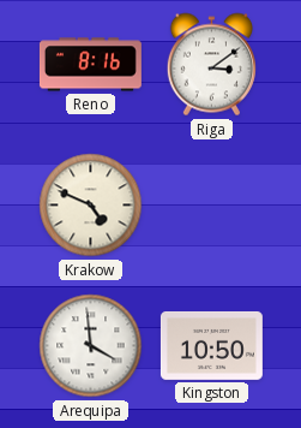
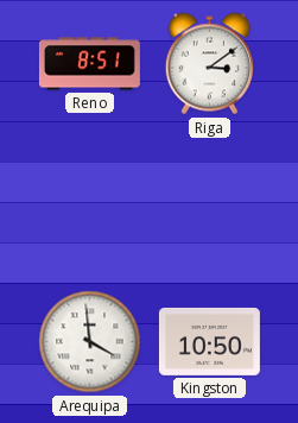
Reno: 8:16 -> 8:51 (89, 64)
Krakow: 4:49 -> none (91, 206)
